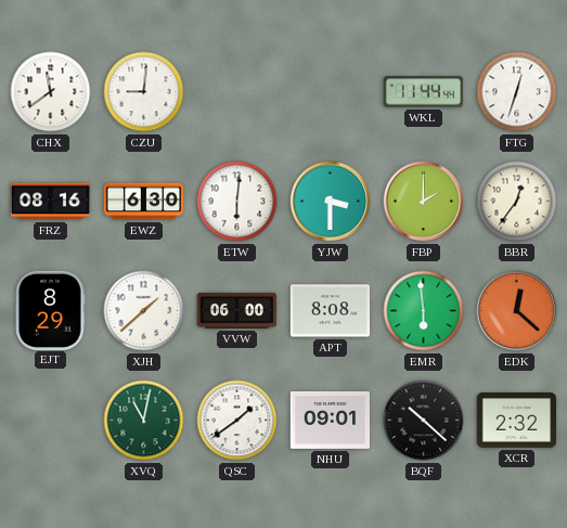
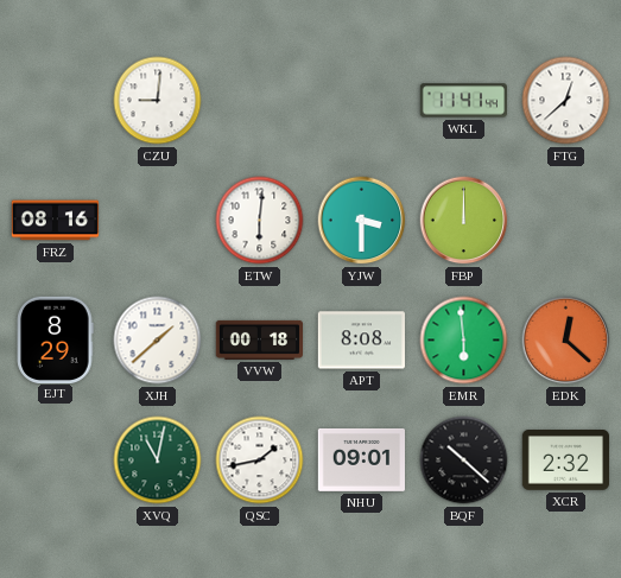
CHX: 11:39 -> none (51, 92)
WKL: 11:44 -> 11:41 (463, 101)
FTG: 12:33 -> 12:38 (566, 101)
EWZ: 6:30 -> none (144, 202)
FBP: 2:00 -> 12:00 (464, 221)
BBR: 12:36 -> none (517, 202)
VVW: 06:00 -> 00:18 (259, 339)
QSC: 1:39 -> 1:43 (260, 461)
